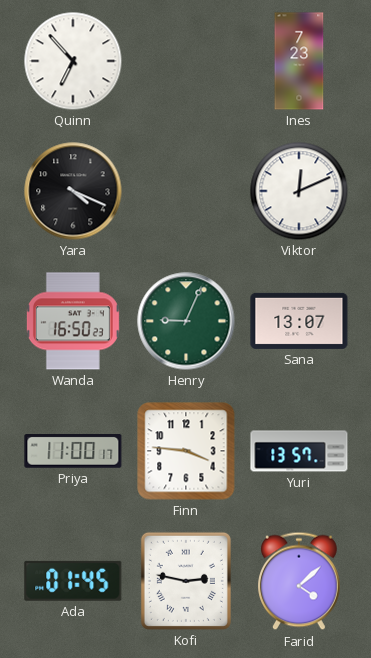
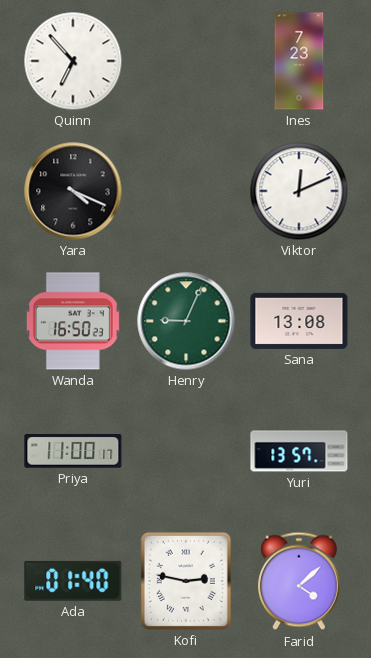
Sana: 13:07 -> 13:08 (299, 321)
Finn: 3:46 -> none (186, 451)
Ada: 01:45 -> 01:40 (73, 581)
